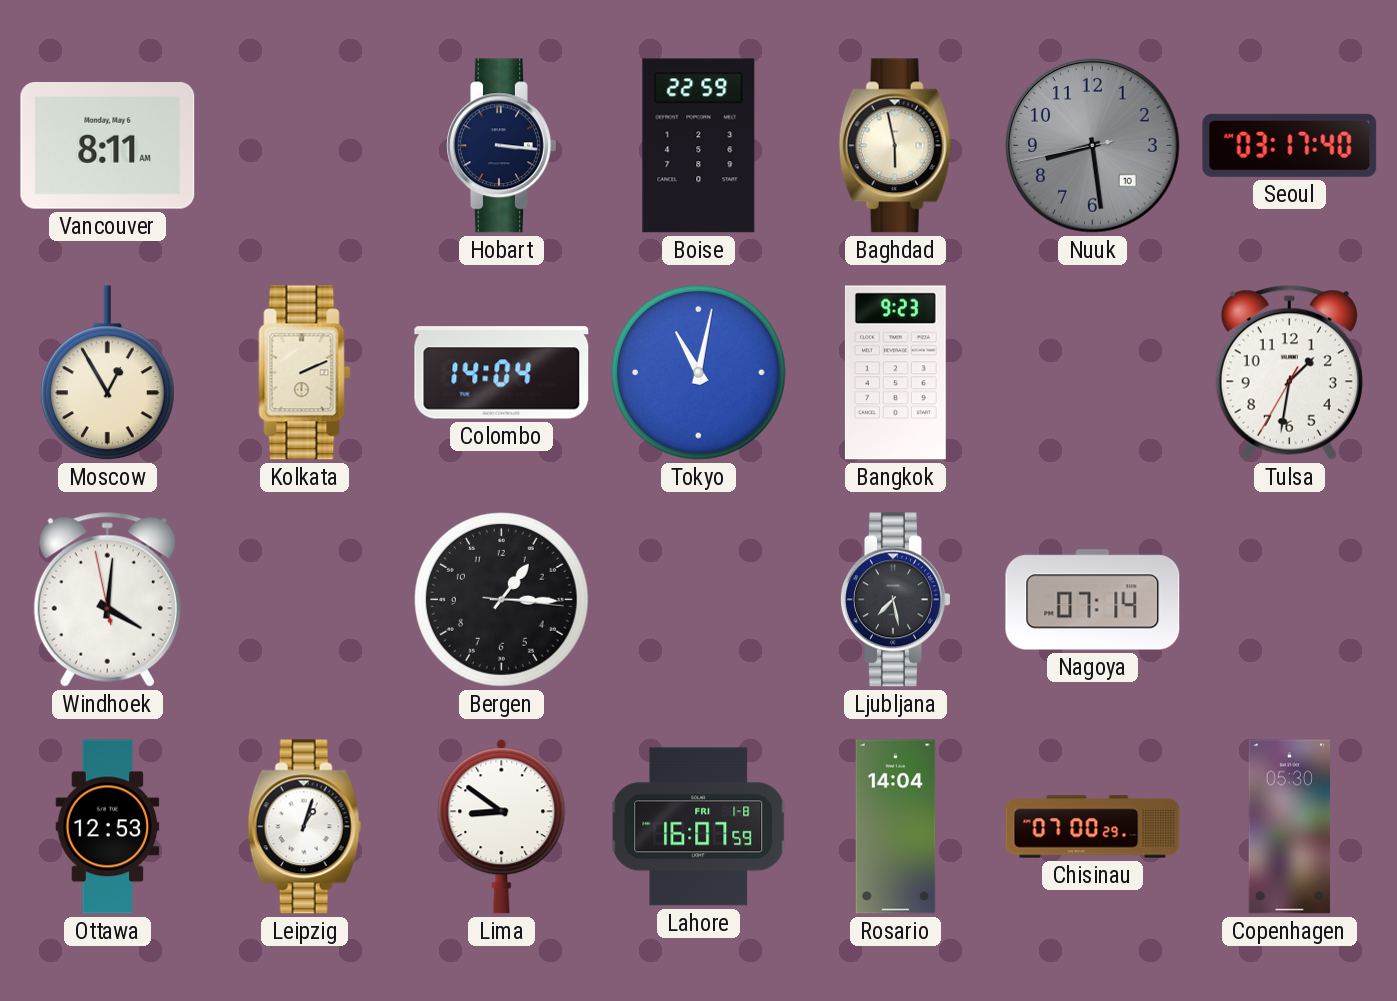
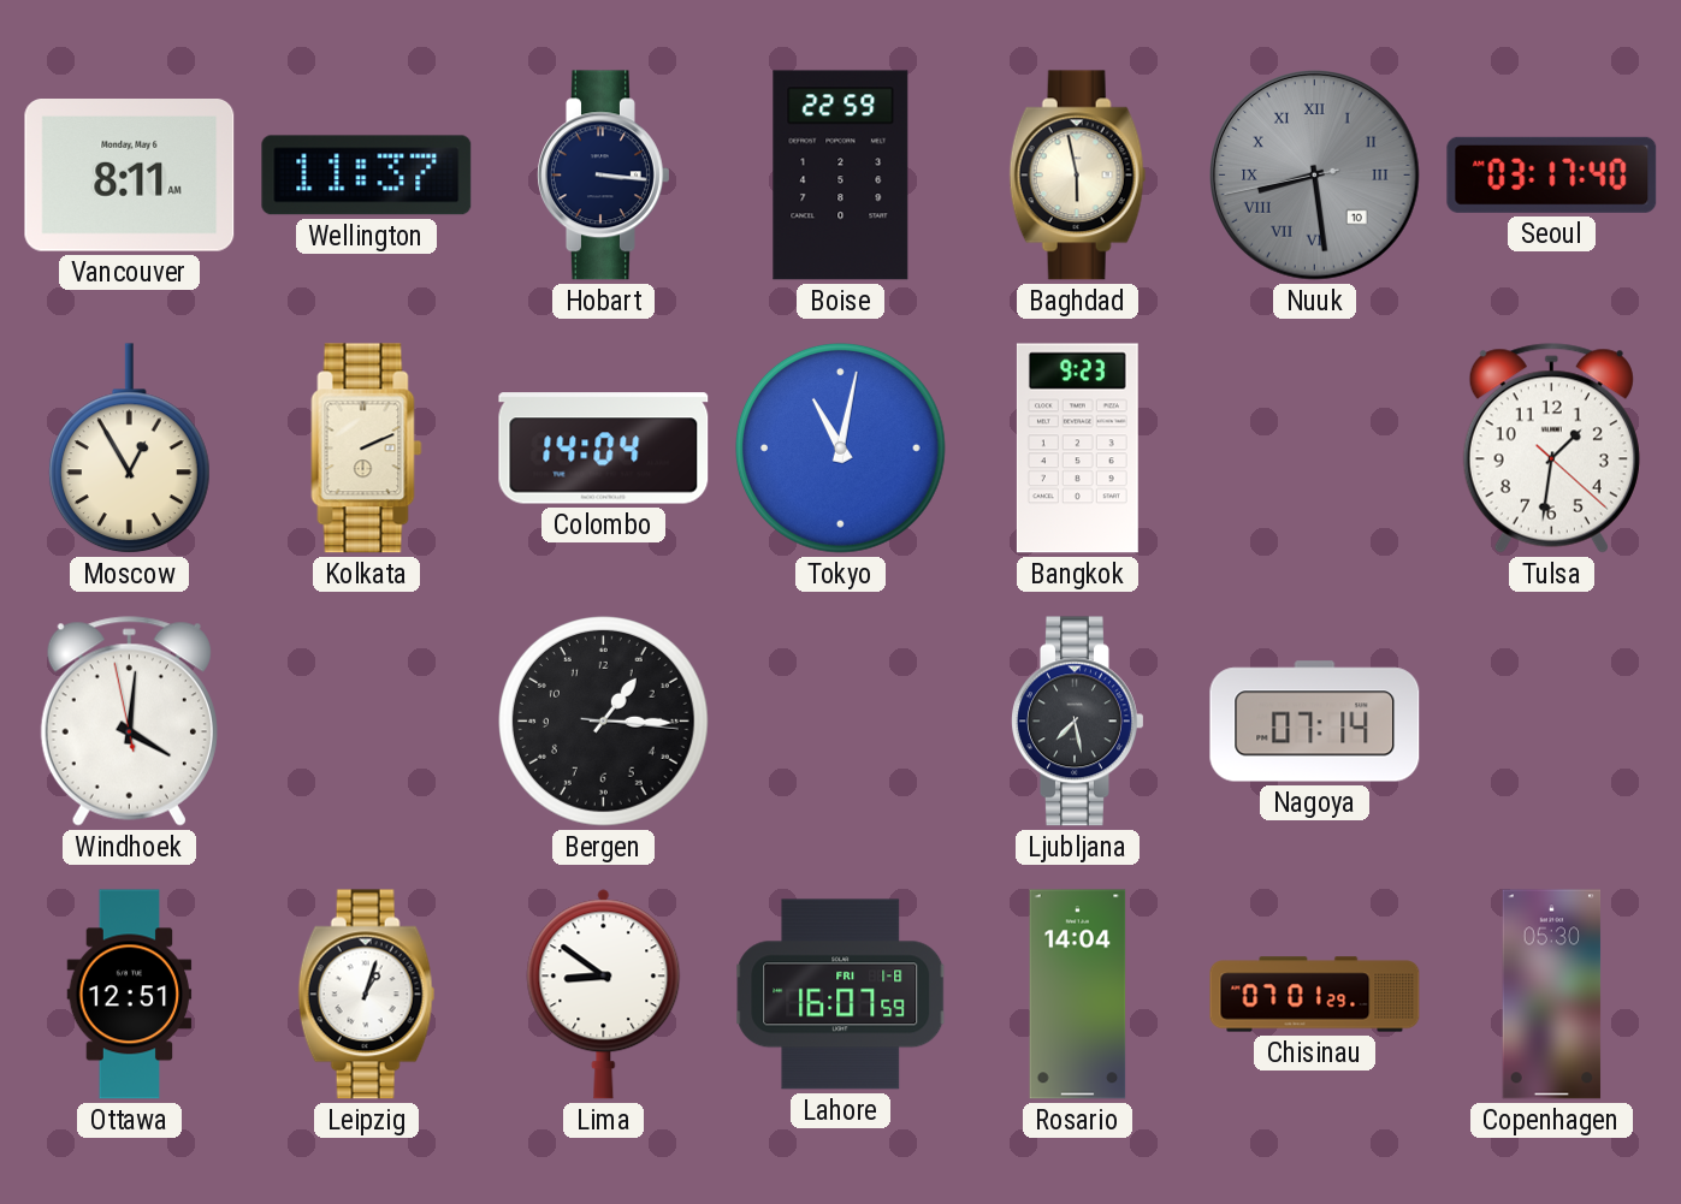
Wellington: none -> 11:37 (367, 176)
Nuuk numerals: Arabic -> Roman (1315, 176)
Tulsa: 1:31:35 -> 1:31:22 (1551, 449)
Ottawa: 12:53 -> 12:51 (130, 995)
Chisinau: 07:00 -> 07:01 (1315, 995)
